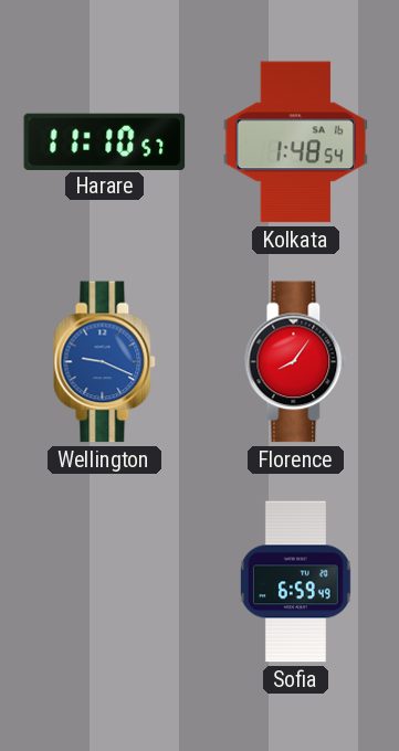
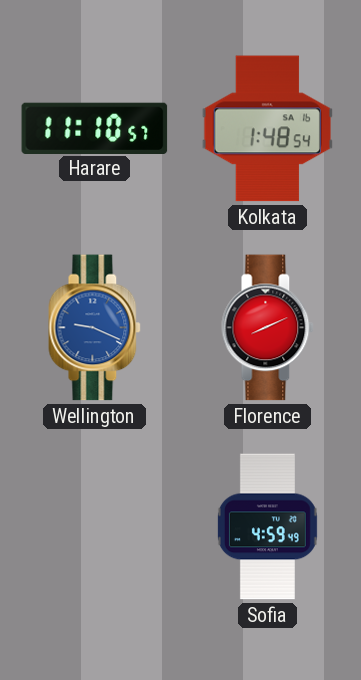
Florence: 8:06 -> 8:11 (268, 328)
Sofia: 6:59 -> 4:59 (267, 527)
